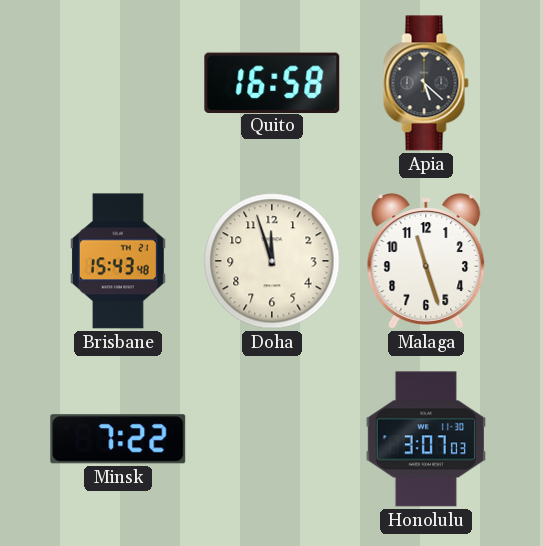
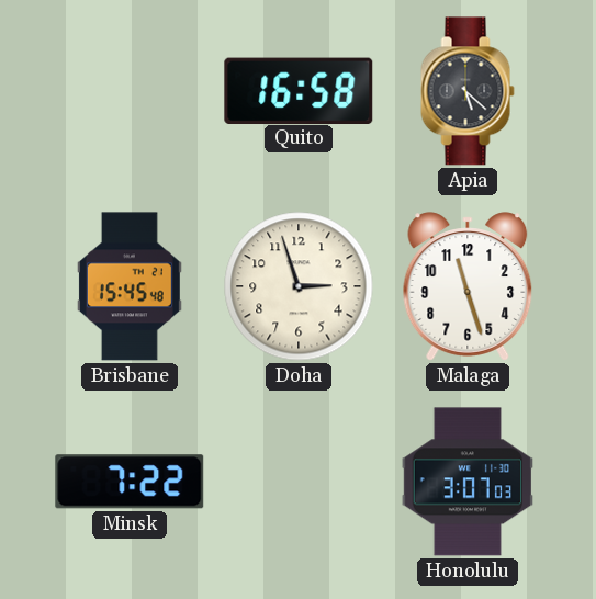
Brisbane: 15:43 -> 15:45 (130, 286)
Doha: 11:57 -> 2:57 (299, 286)
